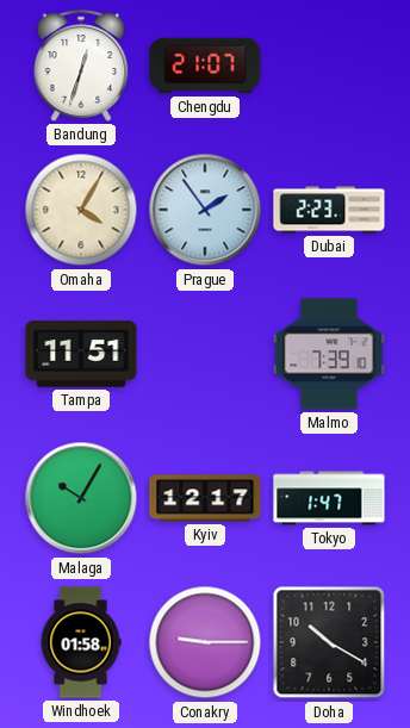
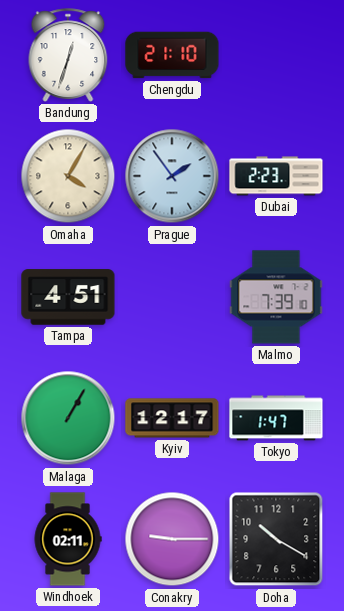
Chengdu: 21:07 -> 21:10 (172, 55)
Tampa: 11:51 -> 4:51 (68, 297)
Malaga: 10:05 -> 1:05 (68, 418)
Windhoek: 01:58 -> 02:11 (68, 539)
